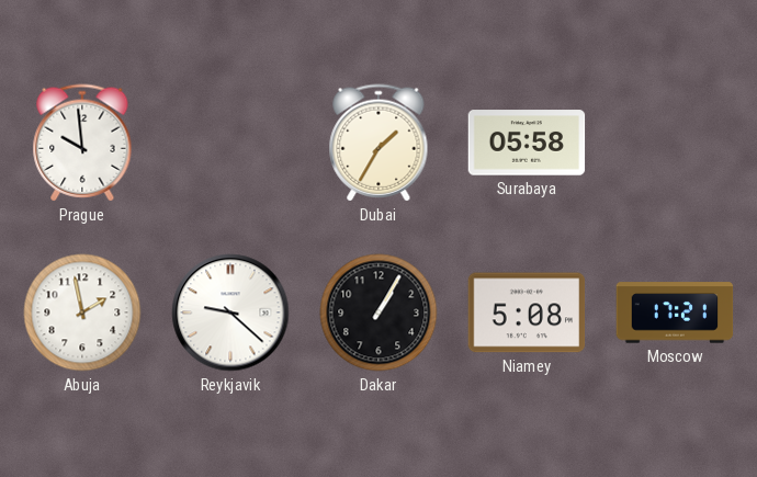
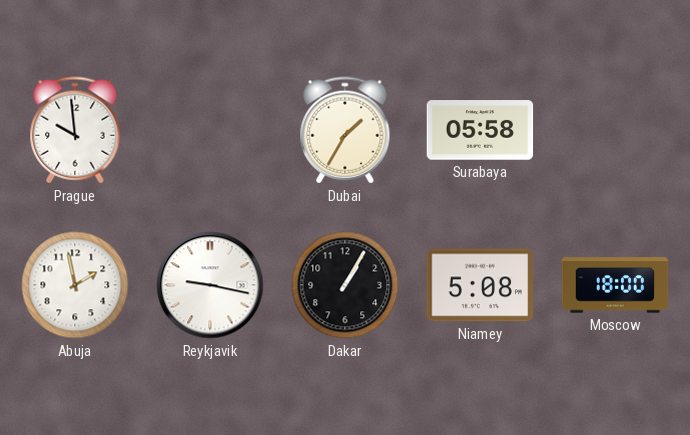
Reykjavik: 9:22 -> 9:17 (210, 285)
Moscow: 17:21 -> 18:00 (615, 285)
